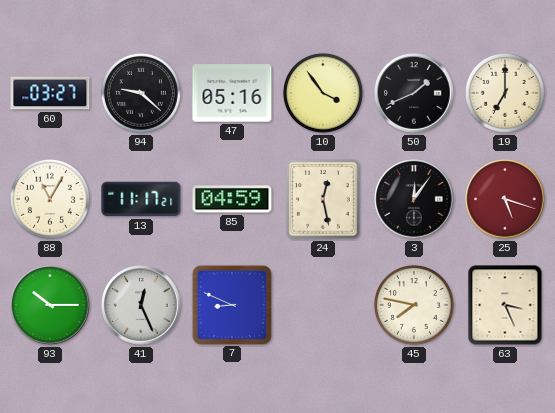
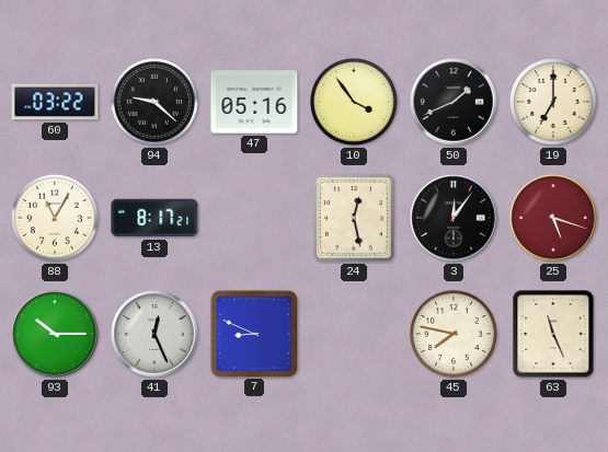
60: 03:27 -> 03:22 (55, 102)
13: 11:17 -> 8:17 (154, 218)
85: 04:59 -> none (232, 199)
63: 3:26 -> 11:26 (553, 334)
